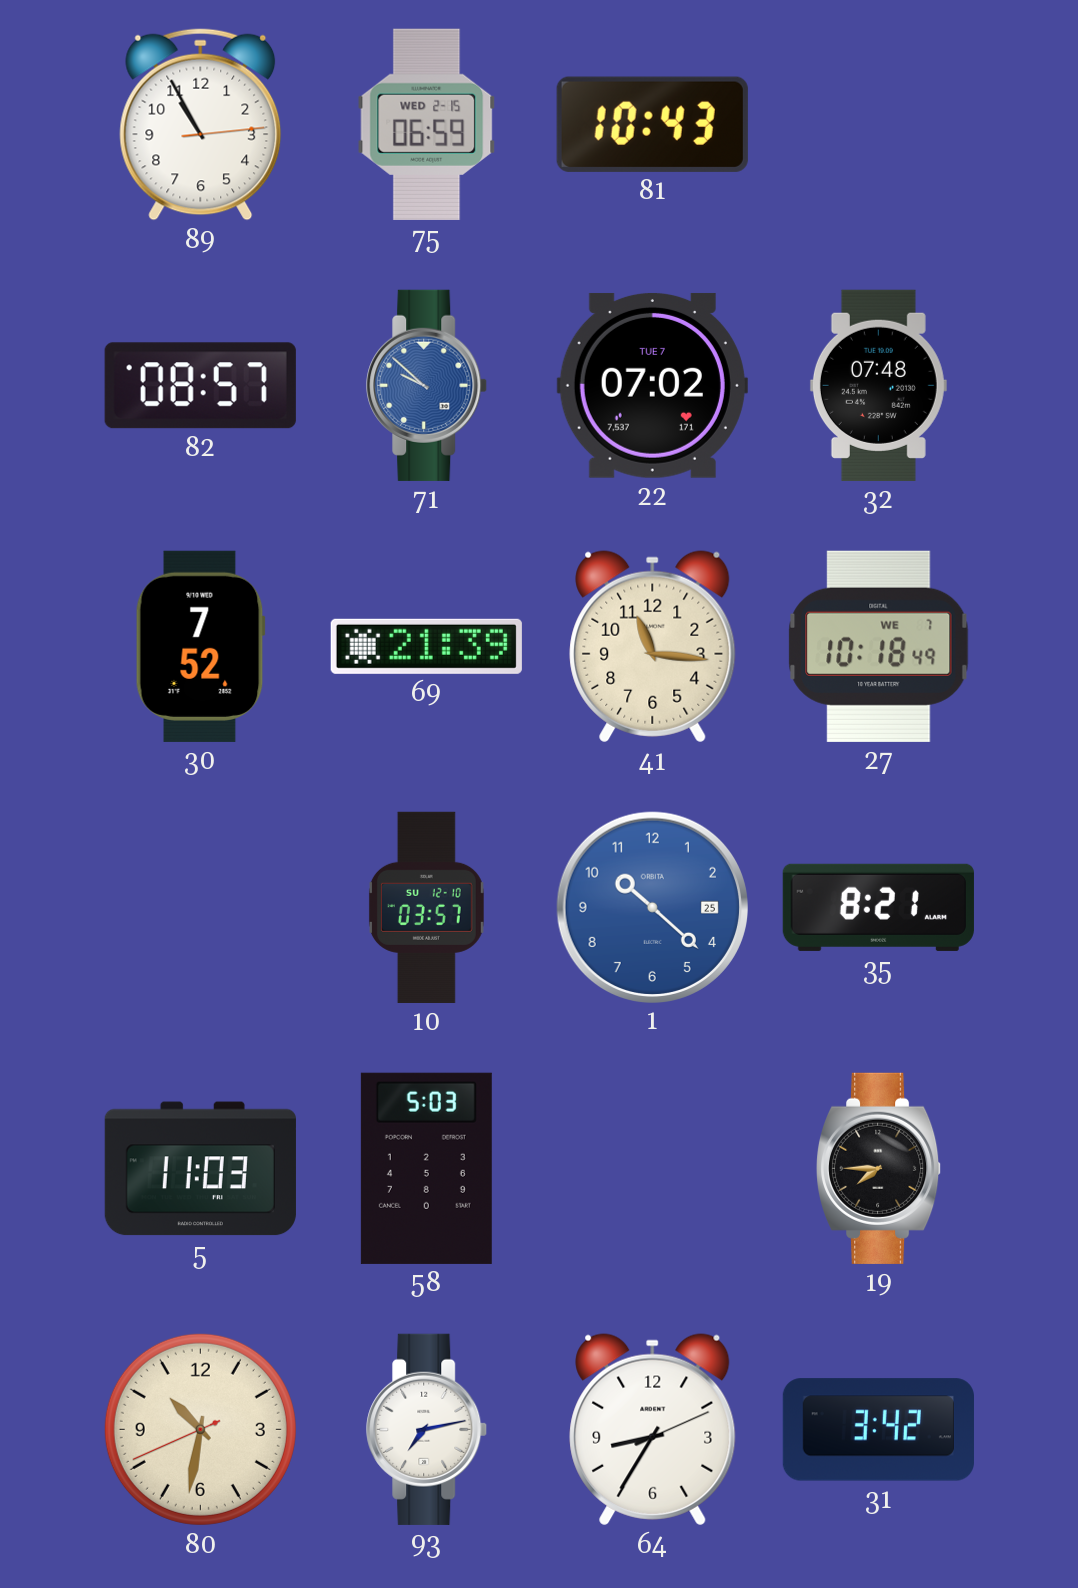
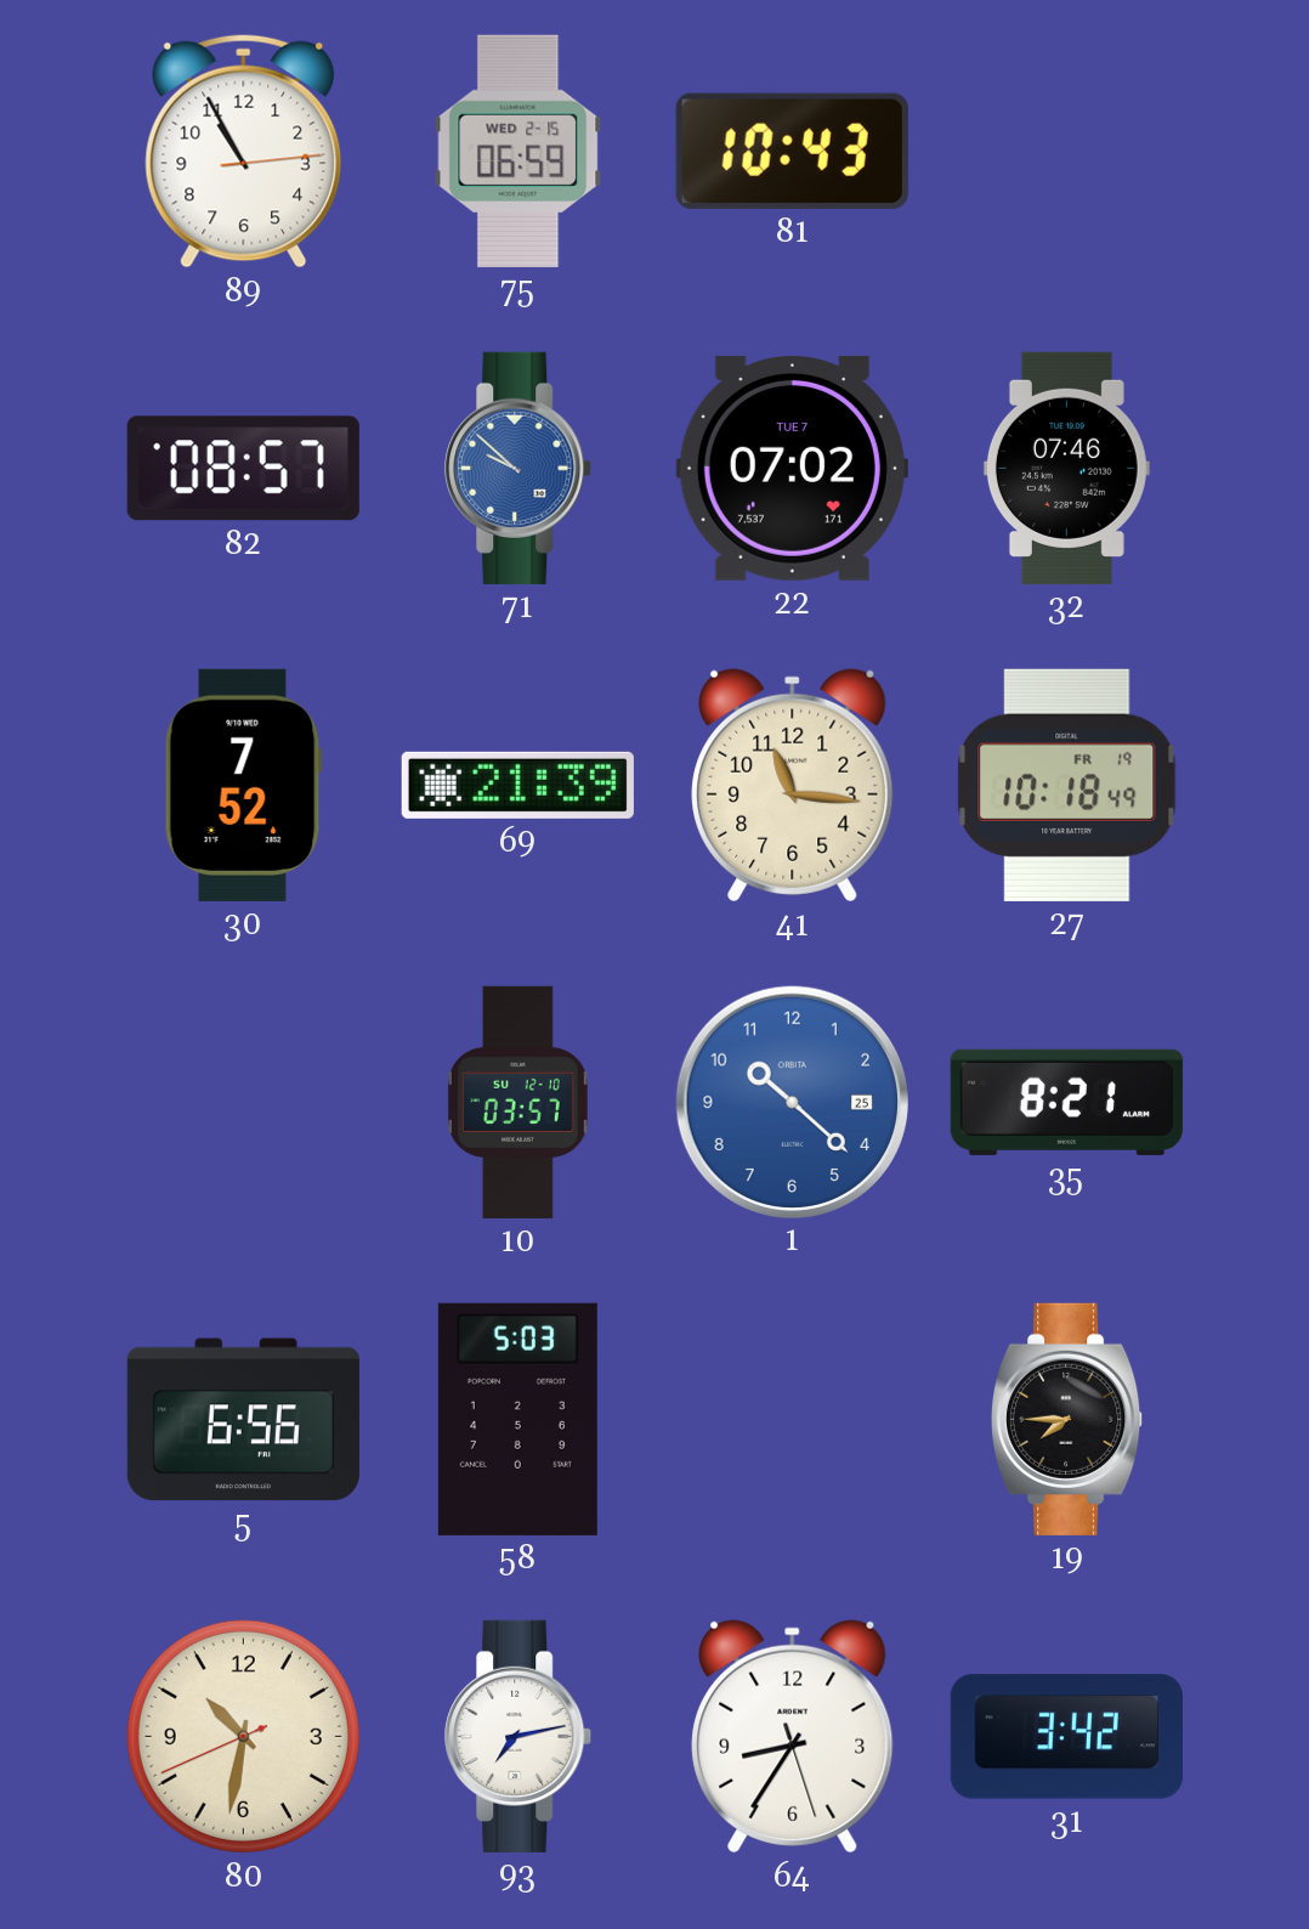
32: 07:48 -> 07:46 (1066, 468)
27 date: WE 7 -> FR 19 (1067, 785)
5: 11:03 -> 6:56 (243, 1420)
64: 8:35:11 -> 8:35:27 (793, 1737)
